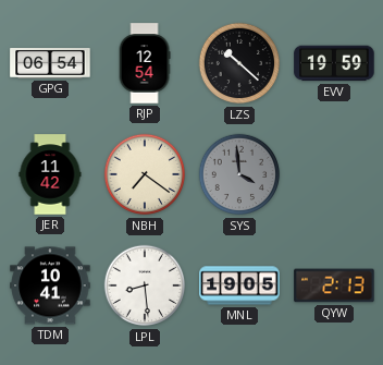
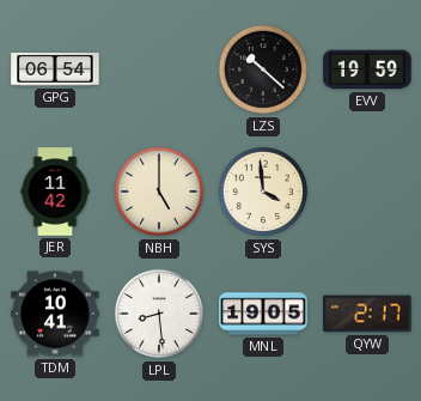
RJP: 12:54 -> none (145, 63)
NBH: 7:21 -> 5:00 (159, 192)
SYS dial: grey -> cream (263, 192)
QYW: 2:13 -> 2:17 (367, 314)
